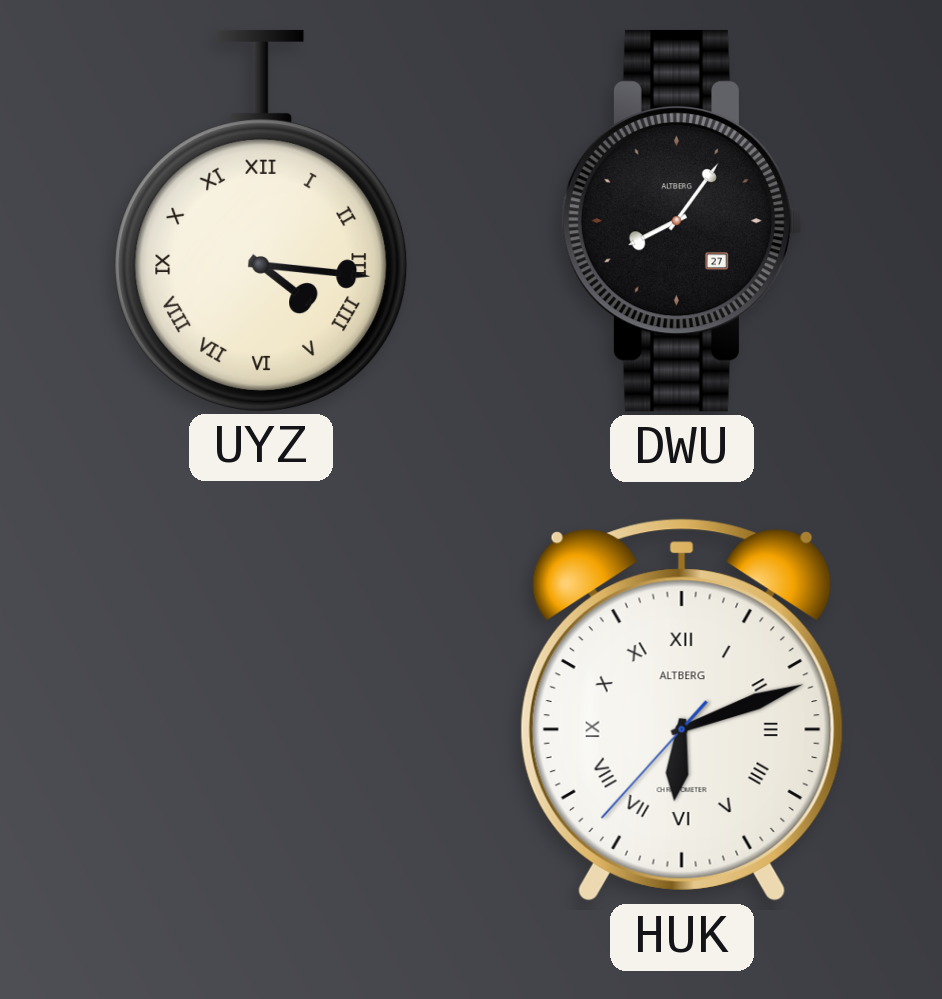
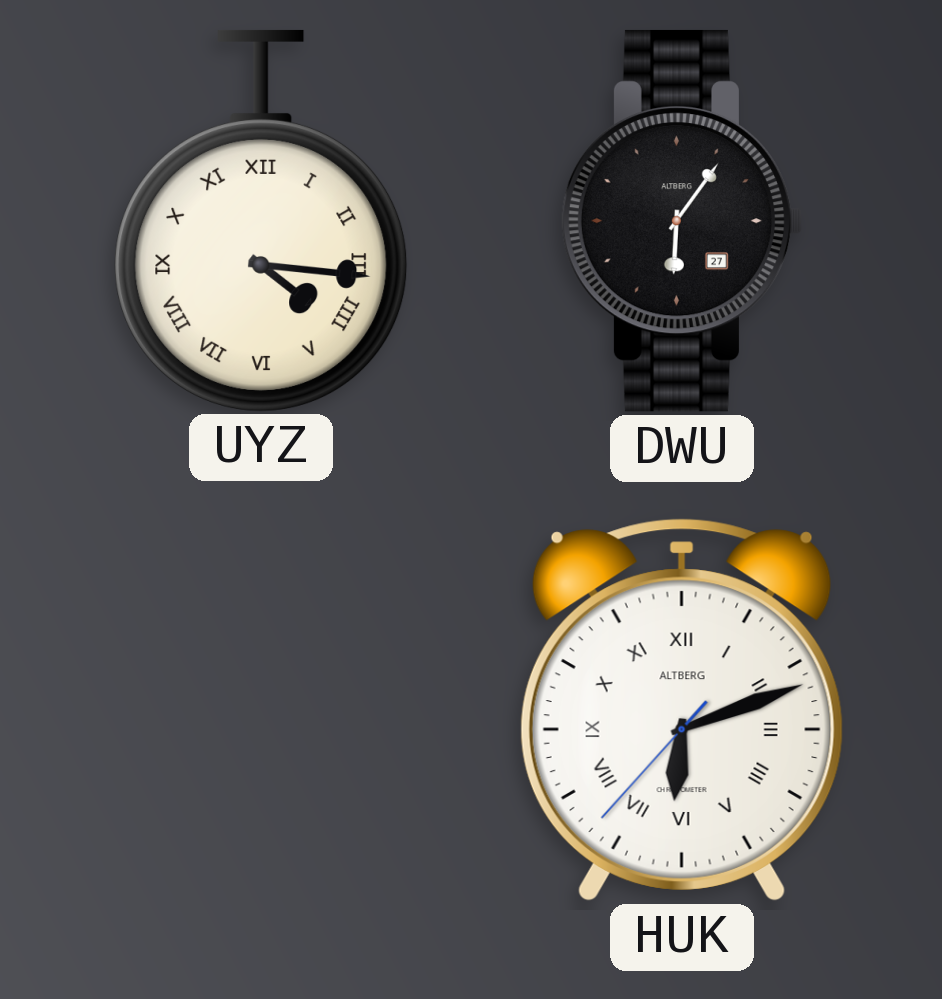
DWU: 8:06 -> 6:06 (682, 221)
